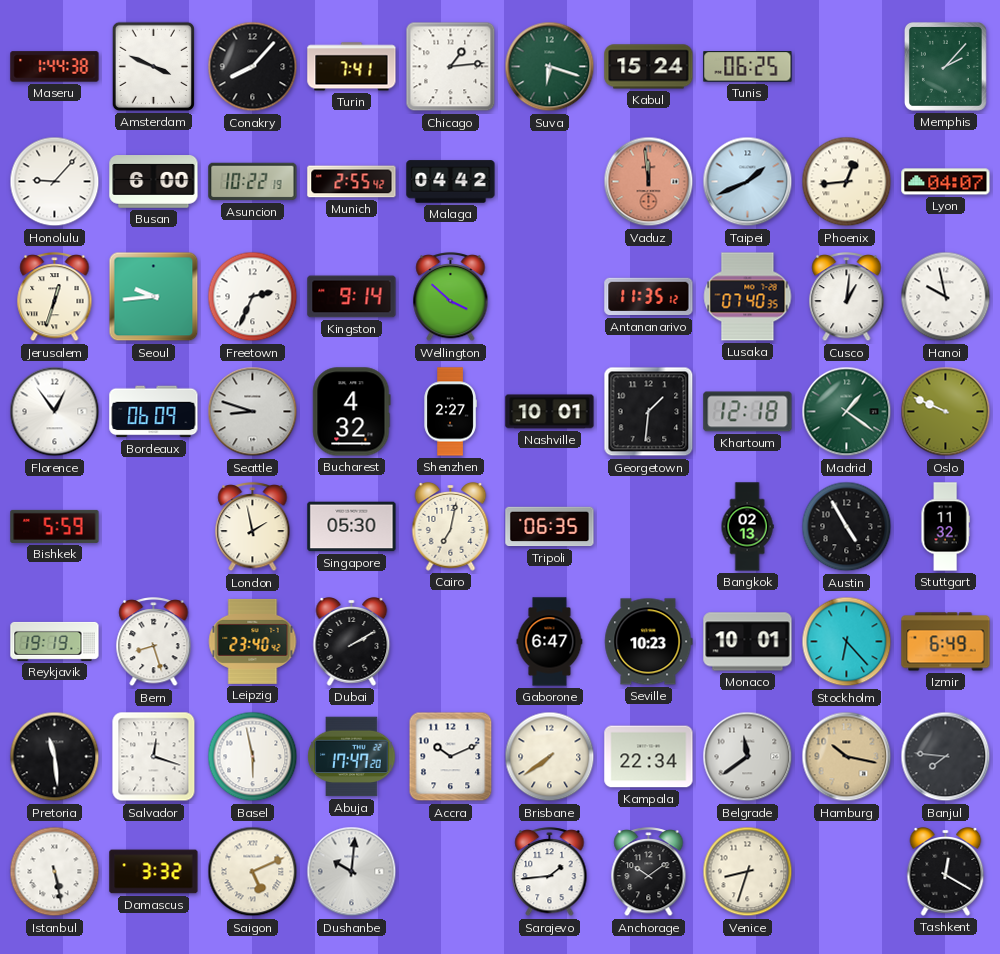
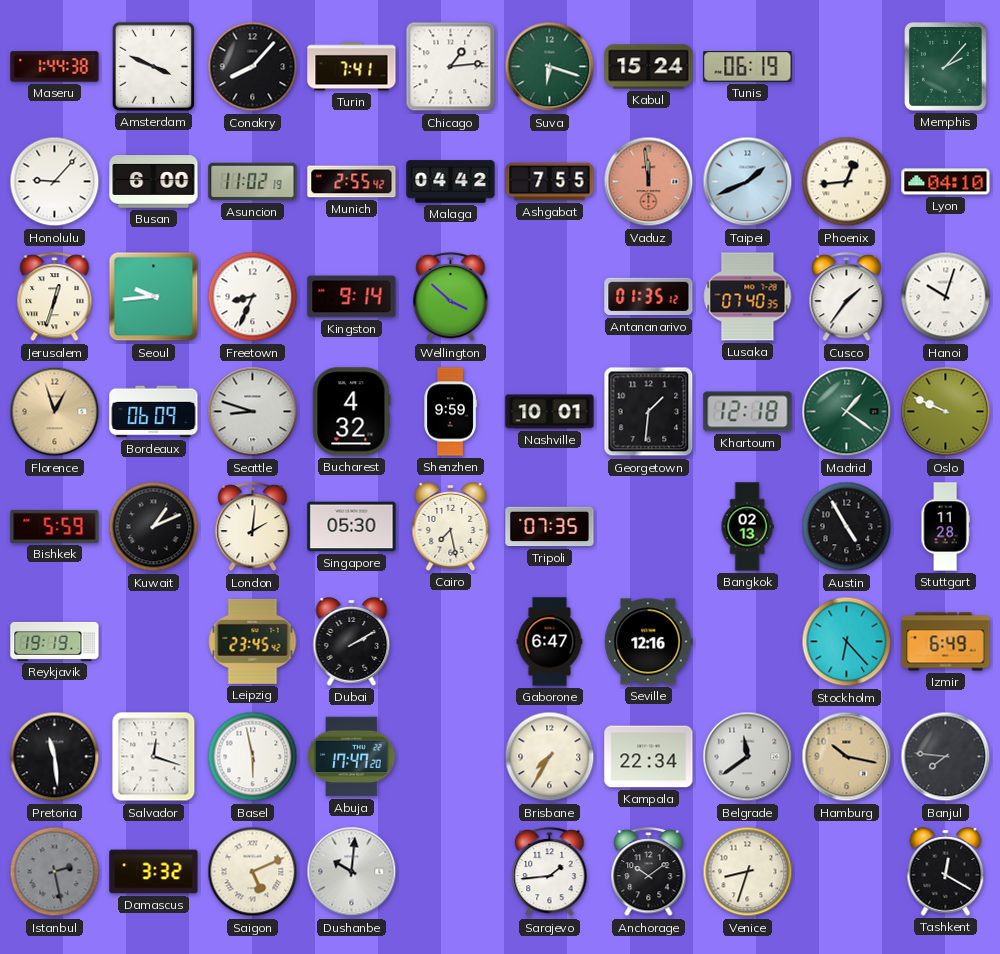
Tunis: 06:25 -> 06:19 (748, 67)
Asuncion: 10:22 -> 11:02 (253, 182)
Ashgabat: none -> 7:55 (550, 182)
Lyon: 04:07 -> 04:10 (946, 182)
Freetown: 2:34 -> 8:34 (253, 297)
Antananarivo: 11:35 -> 01:35 (649, 297)
Cusco: 1:01 -> 1:36 (847, 297)
Hanoi: 9:58 -> 10:03 (946, 297)
Florence: 12:54 -> 12:57 (55, 412)
Florence dial: white -> champagne (55, 412)
Shenzhen: 2:27 -> 9:59 (450, 412)
Kuwait: none -> 1:11 (154, 527)
London: 1:58 -> 2:01 (253, 527)
Cairo: 7:02 -> 7:28 (451, 527)
Tripoli: 06:35 -> 07:35 (550, 527)
Stuttgart: 11:32 -> 11:28 (945, 527)
Bern: 8:27 -> none (154, 642)
Leipzig: 23:40 -> 23:45 (253, 641)
Seville: 10:23 -> 12:16 (649, 642)
Monaco: 10:01 -> none (748, 642)
Accra: 10:11 -> none (451, 757)
Brisbane: 7:39 -> 7:35 (550, 757)
Istanbul: 5:28 -> 2:28 (55, 872)
Istanbul dial: white -> grey (55, 872)
